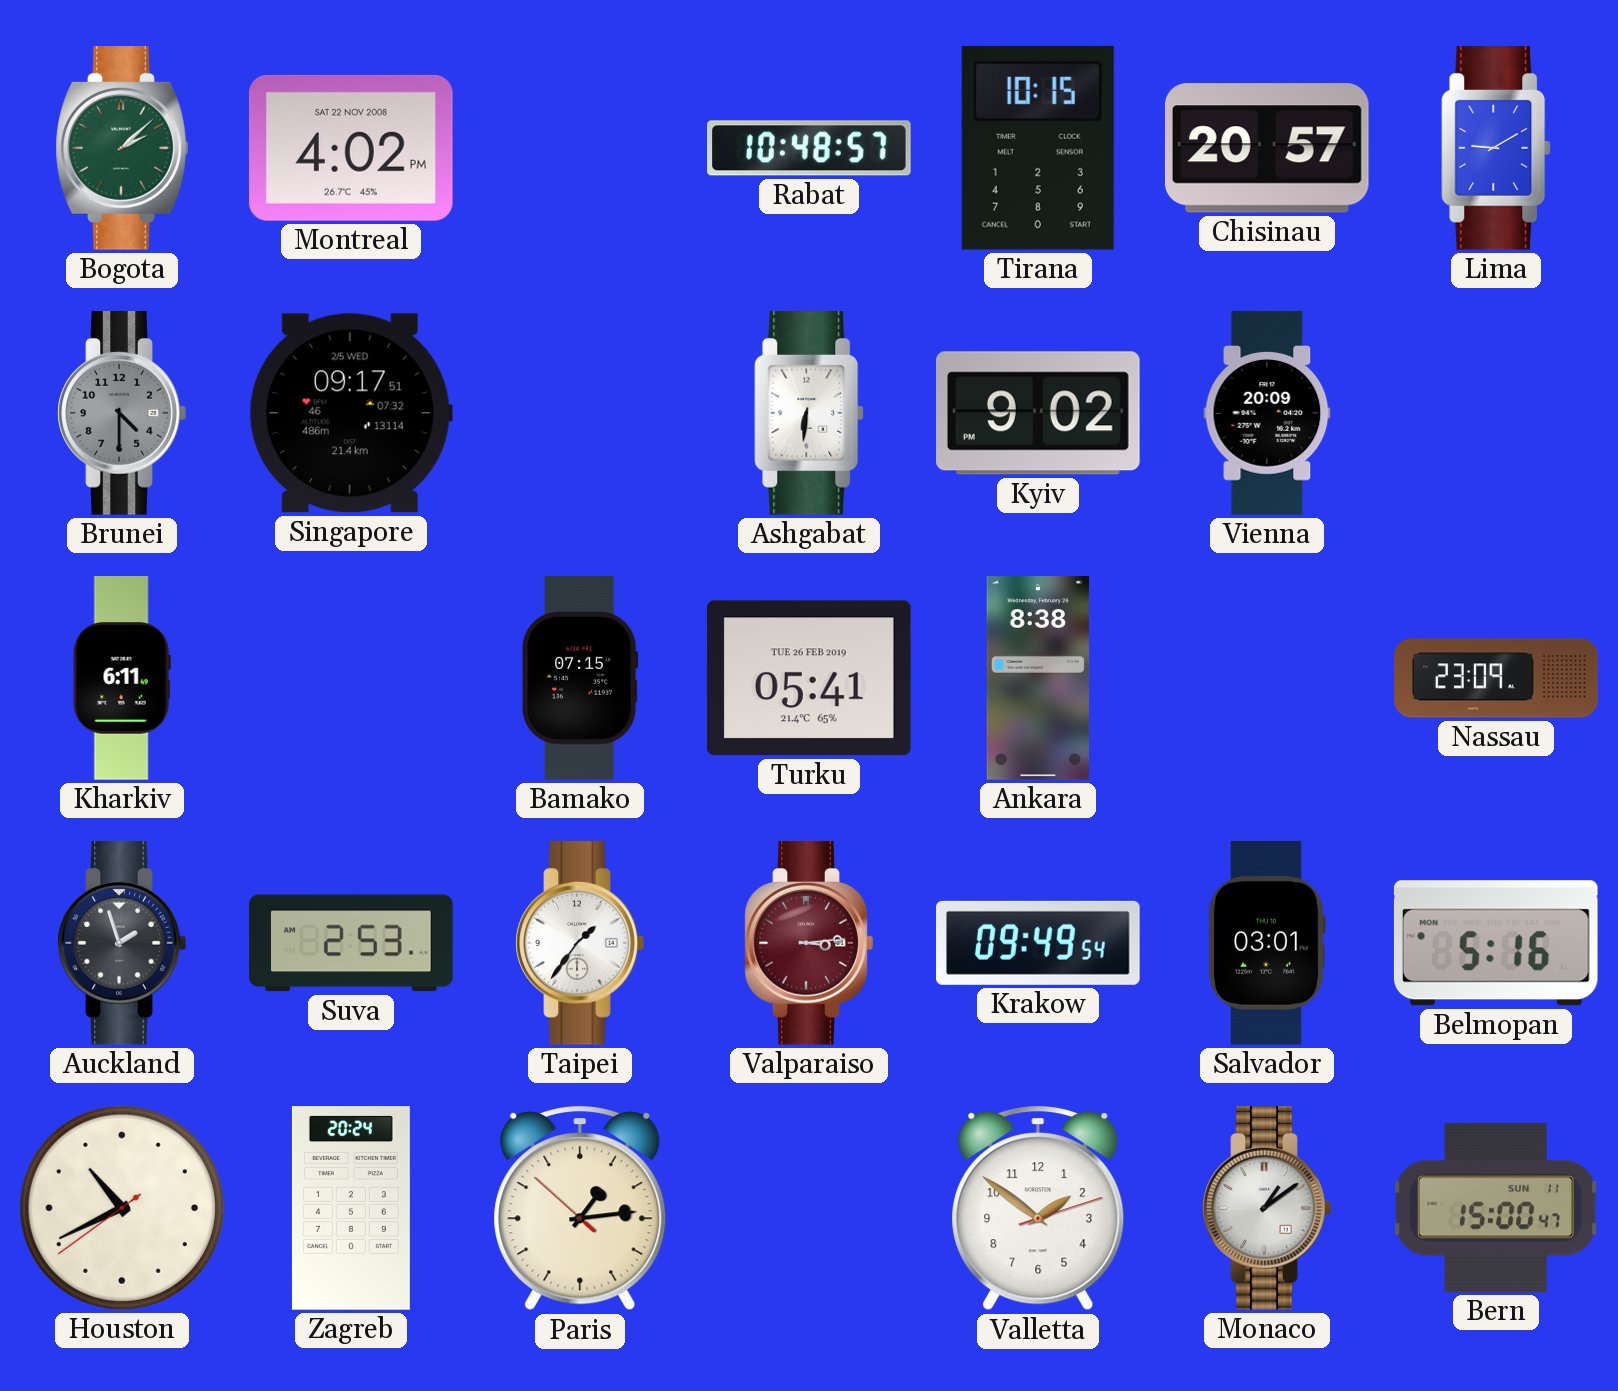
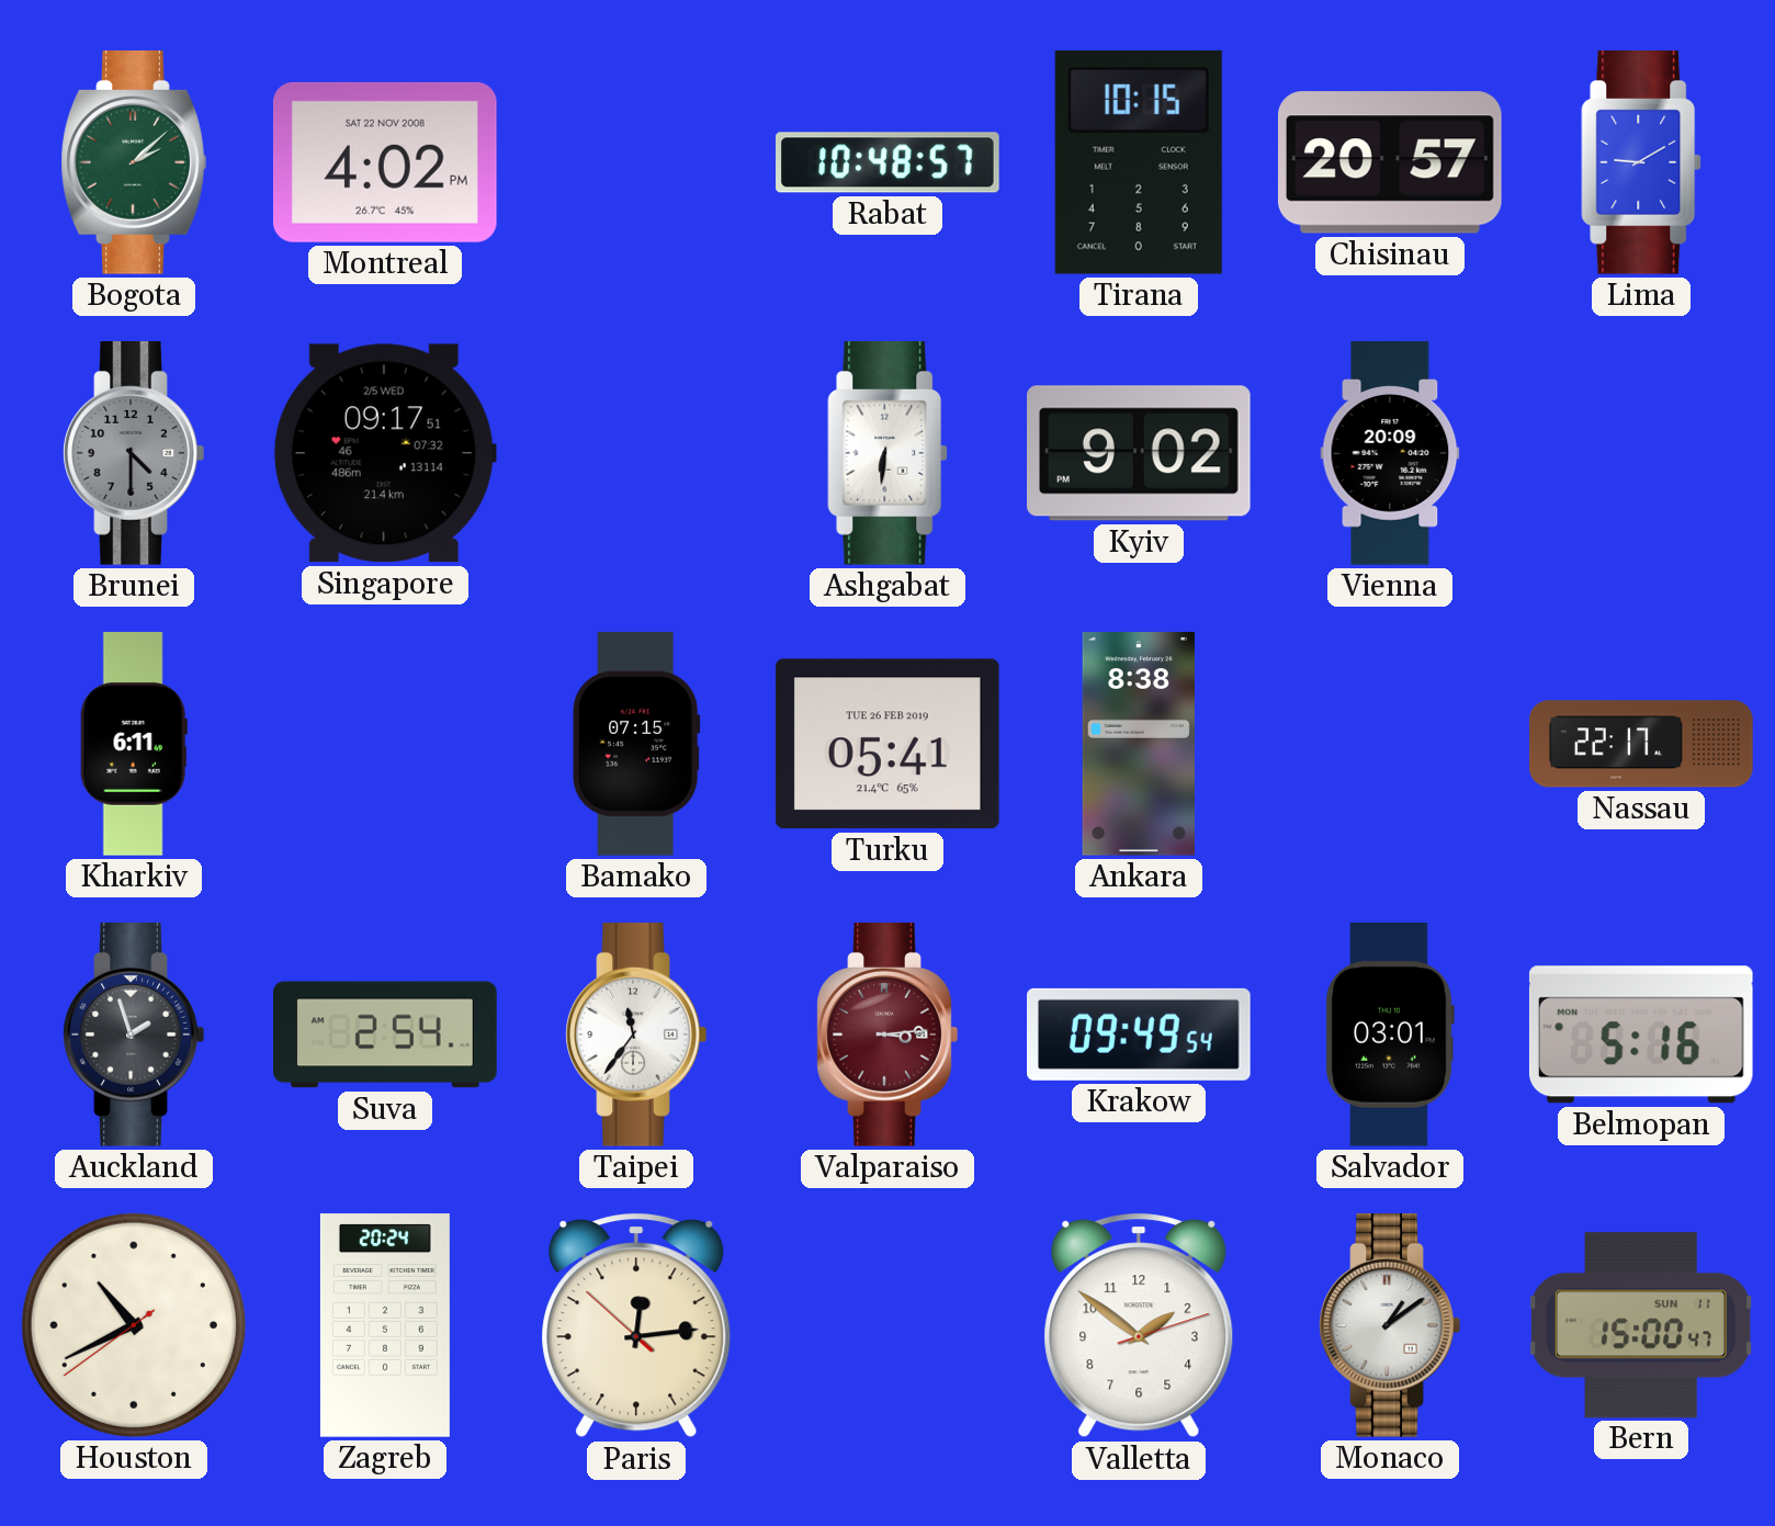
Nassau: 23:09 -> 22:17 (1641, 744)
Suva: 2:53 -> 2:54 (385, 1035)
Taipei: 1:36 -> 11:36 (636, 1036)
Paris: 1:13 -> 12:13 (636, 1325)
